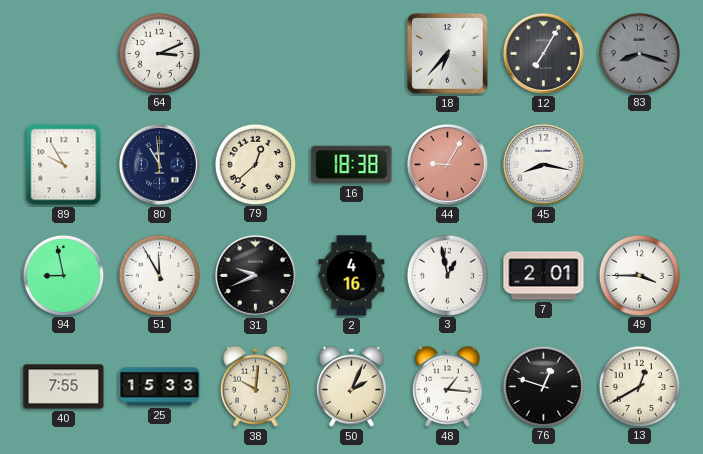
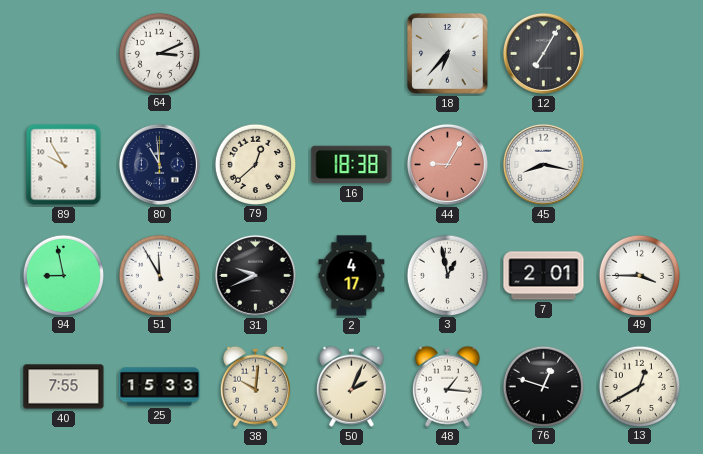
83: 8:18 -> none (639, 53)
2: 4:16 -> 4:17 (352, 276)
